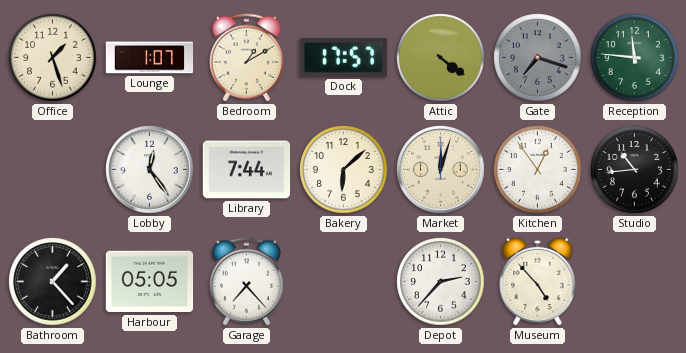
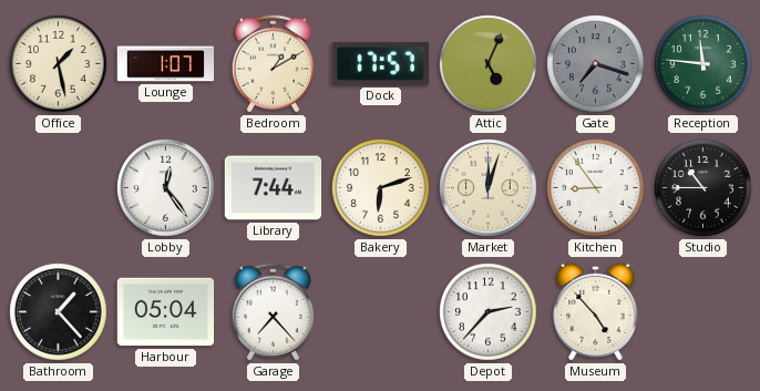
Office: 1:27 -> 1:28 (59, 64)
Attic: 4:21 -> 5:04 (489, 64)
Bakery: 6:08 -> 6:12 (381, 188)
Kitchen: 12:54 -> 8:54 (596, 188)
Studio: 10:44 -> 10:45 (703, 188)
Harbour: 05:05 -> 05:04 (166, 312)
